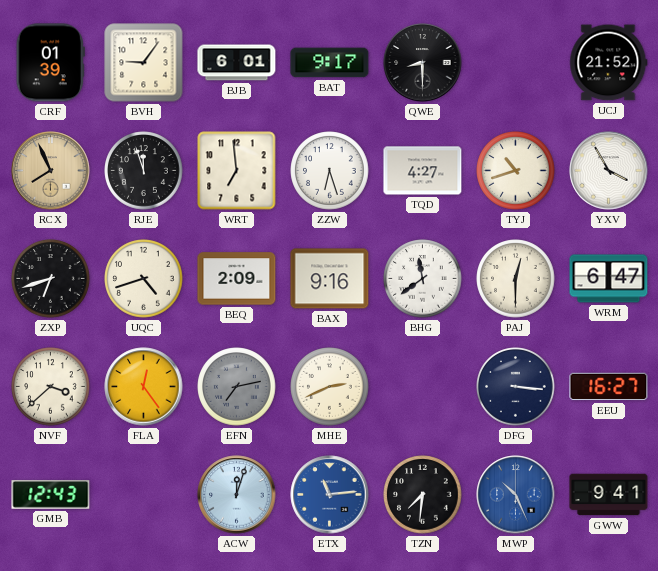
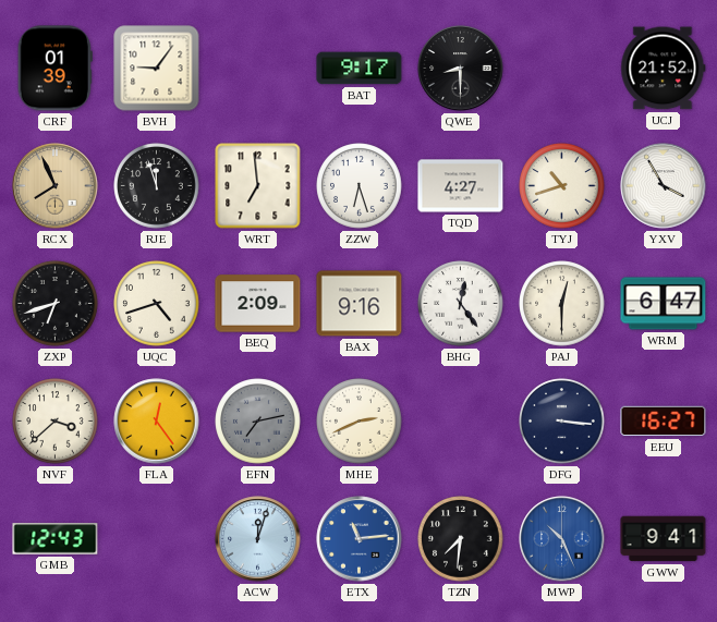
BJB: 6:01 -> none (237, 63)
BHG: 11:39 -> 12:24 (461, 304)
